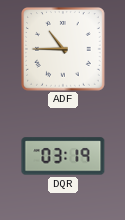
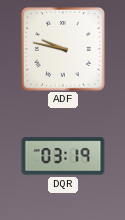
ADF: 10:45 -> 9:47 (64, 50)
